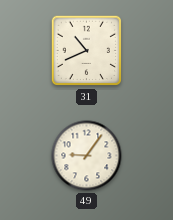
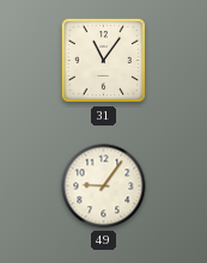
31: 10:41 -> 11:06 (104, 61)
